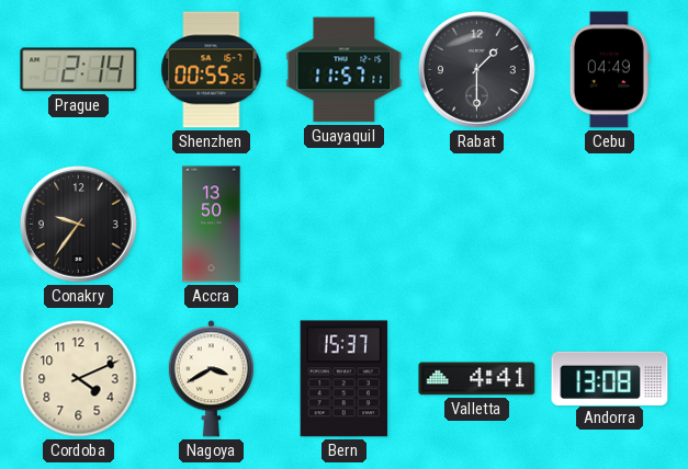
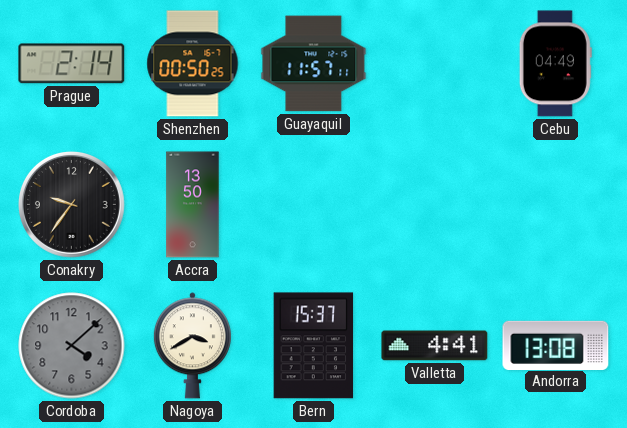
Shenzhen: 00:55 -> 00:50 (193, 64)
Rabat: 1:30 -> none (477, 70)
Cordoba: 4:11 -> 4:08 (72, 346)
Cordoba dial: cream -> grey (72, 346)
